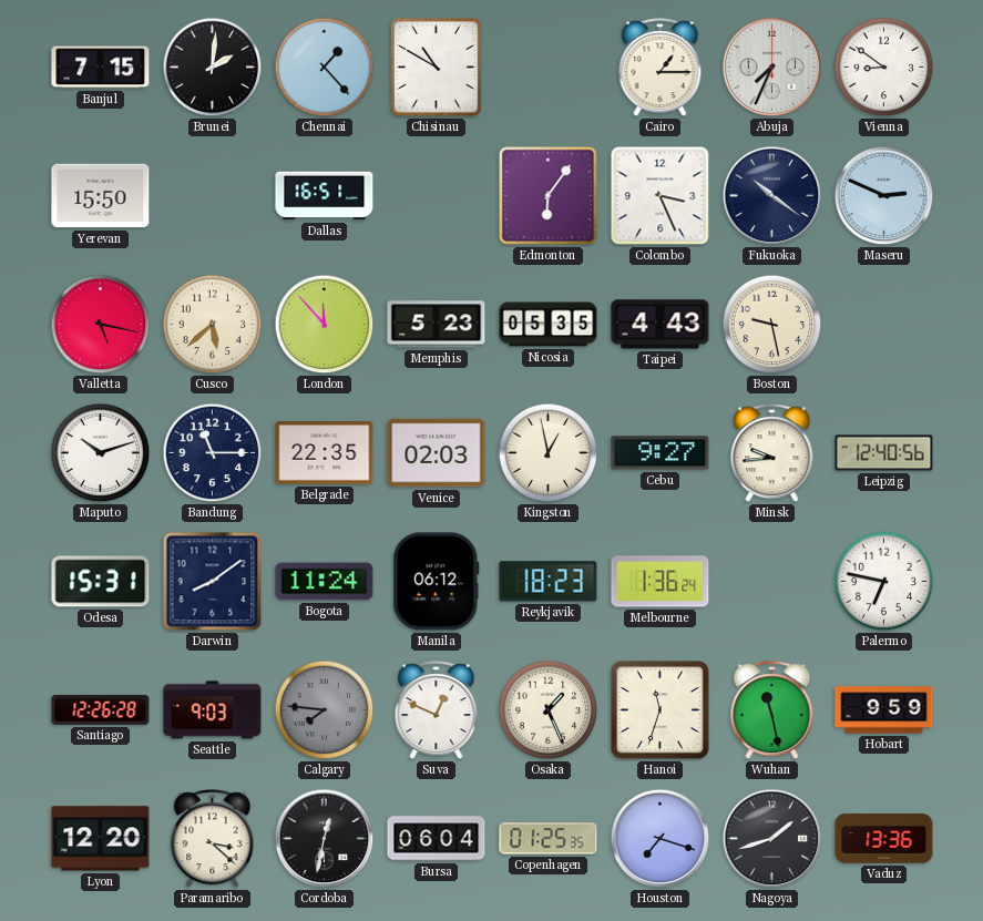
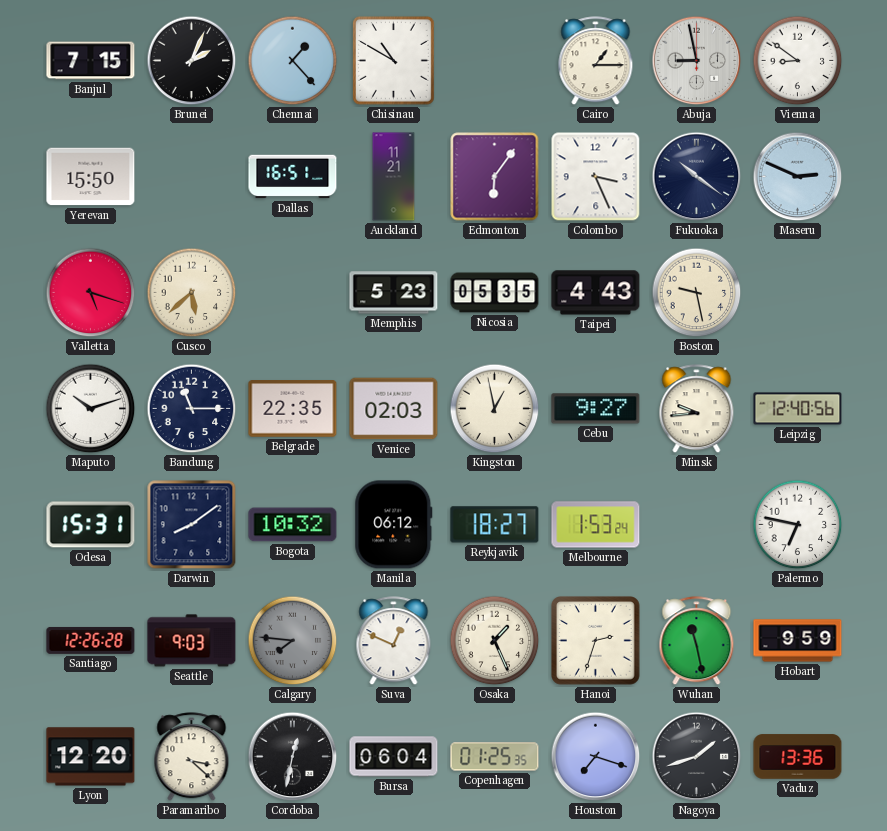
Brunei: 2:01 -> 2:04 (192, 61)
Abuja: 7:34 -> 8:58 (697, 61)
Auckland: none -> 11:21 (394, 177)
Valletta: 5:17 -> 5:18 (91, 293)
London: 11:53 -> none (325, 325)
Bogota: 11:24 -> 10:32 (293, 525)
Reykjavik: 18:23 -> 18:27 (495, 525)
Melbourne: 1:36 -> 1:53 (596, 525)
Hanoi: 11:33 -> 2:33 (596, 641)
